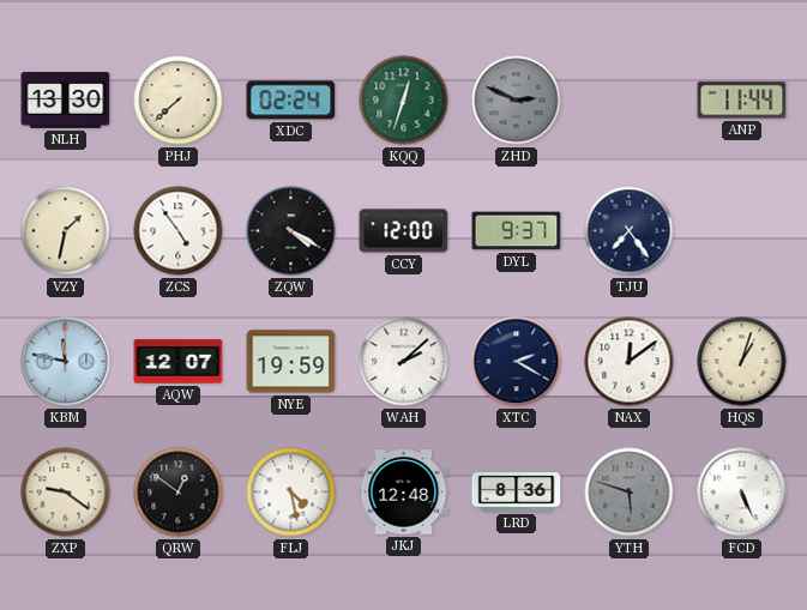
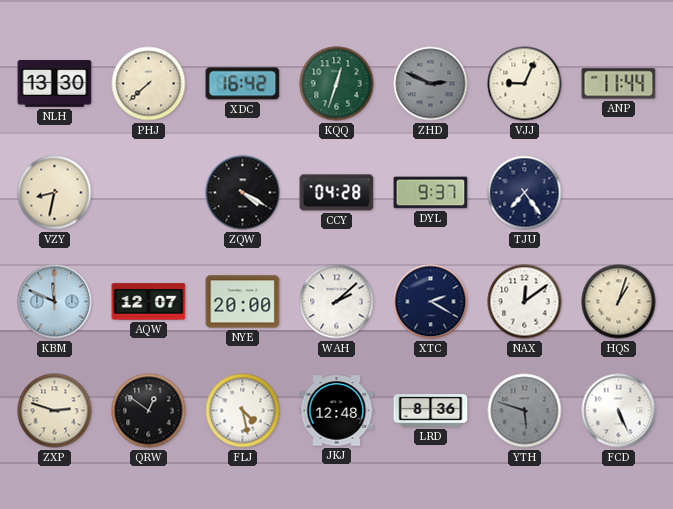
XDC: 02:24 -> 16:42 (243, 84)
VJJ: none -> 9:04 (525, 84)
VZY: 1:32 -> 8:32 (55, 193)
ZCS: 4:54 -> none (179, 231)
CCY: 12:00 -> 04:28 (337, 193)
KBM: 11:47 -> 11:49 (55, 302)
NYE: 19:59 -> 20:00 (243, 302)
ZXP: 9:21 -> 2:48 (55, 411)
